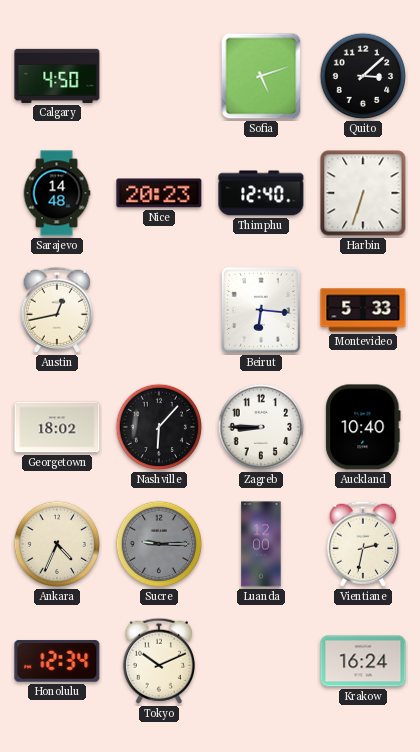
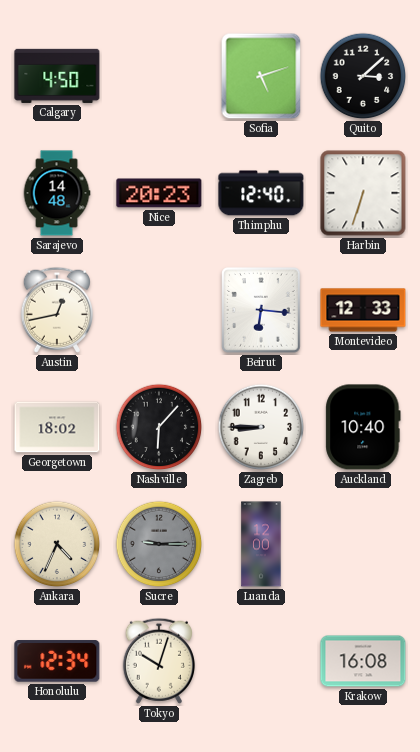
Montevideo: 5:33 -> 12:33 (363, 310)
Vientiane: 2:32 -> none (363, 544)
Tokyo: 10:11 -> 10:03 (159, 661)
Krakow: 16:24 -> 16:08 (363, 661)
